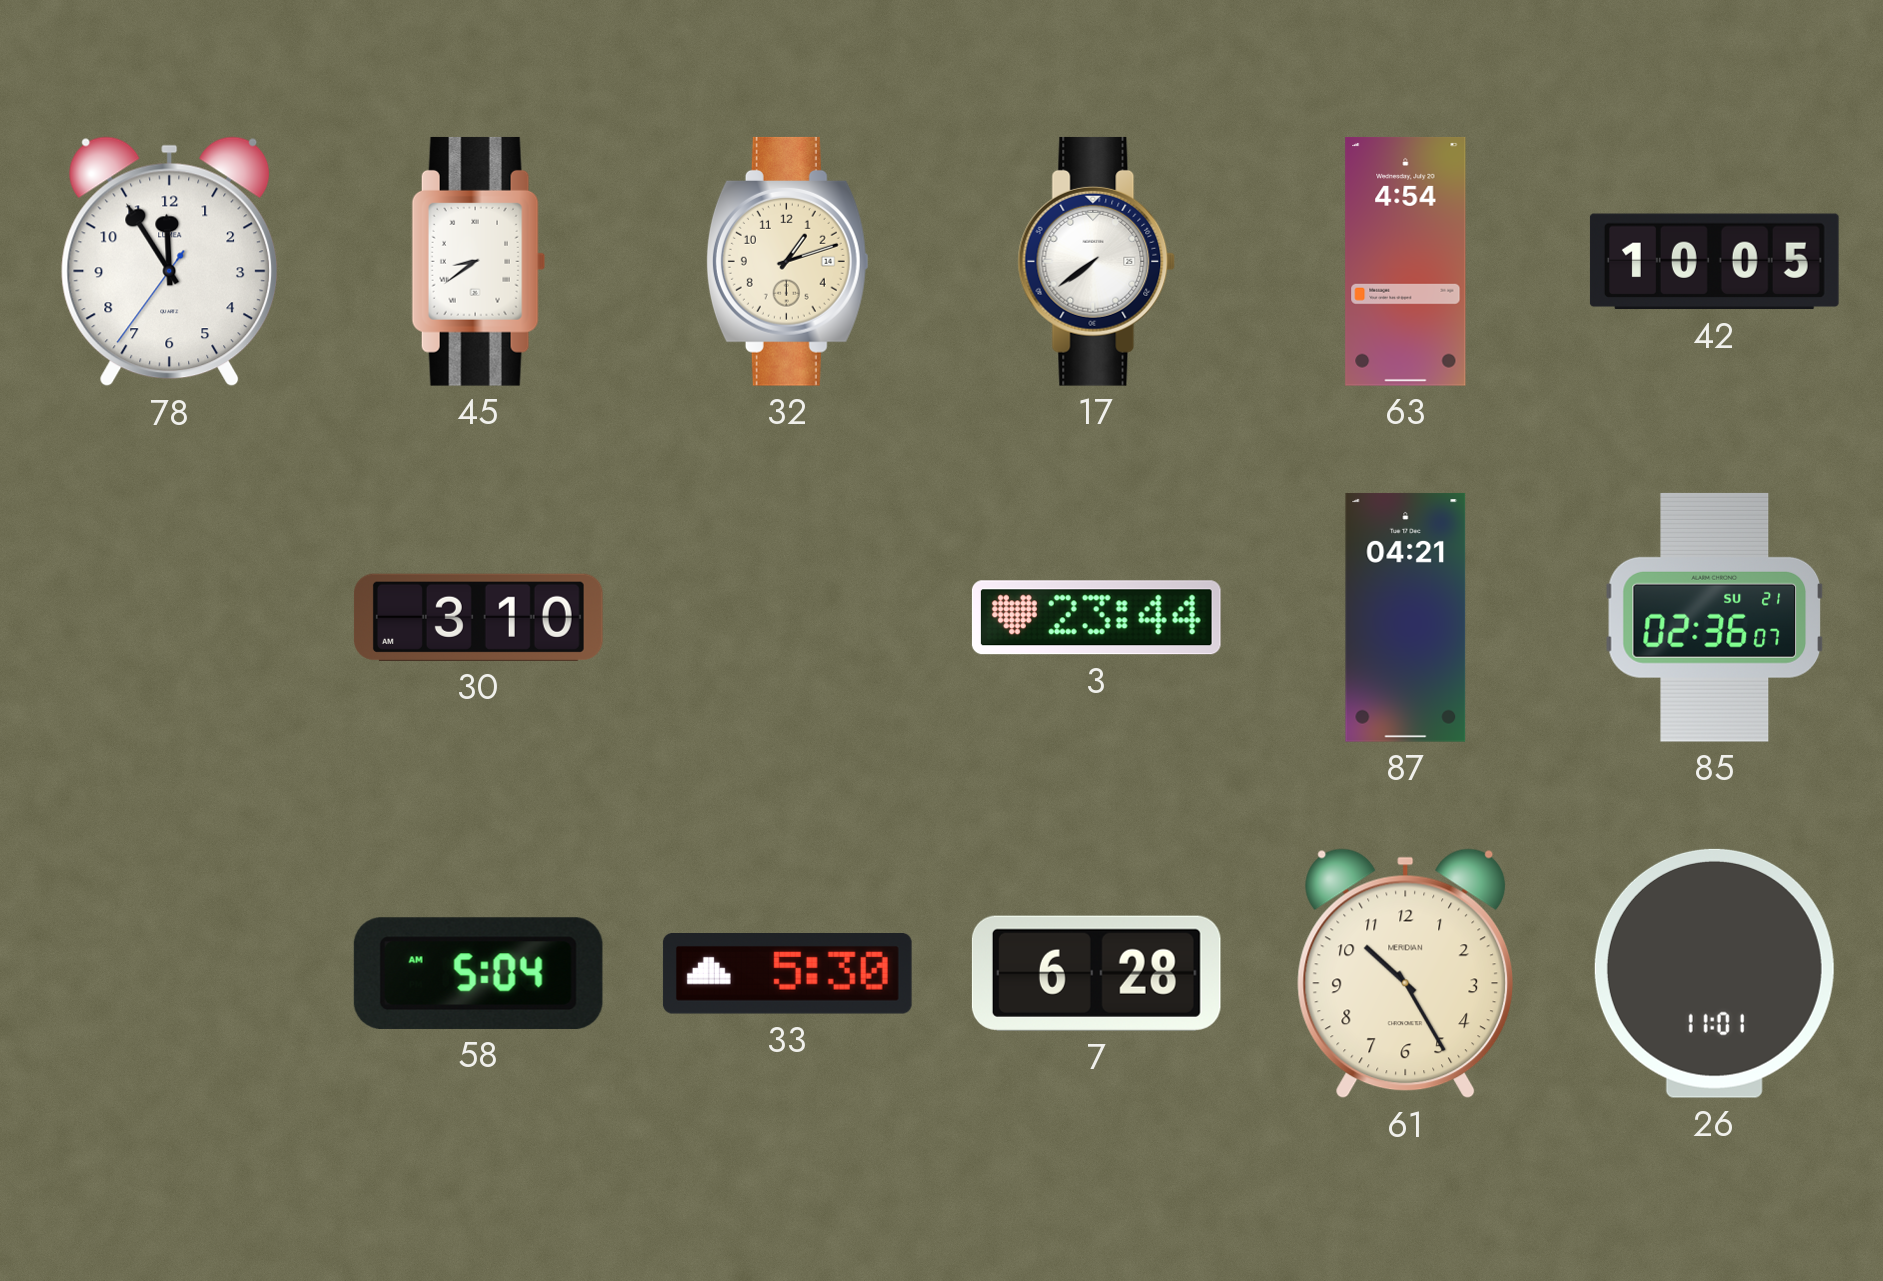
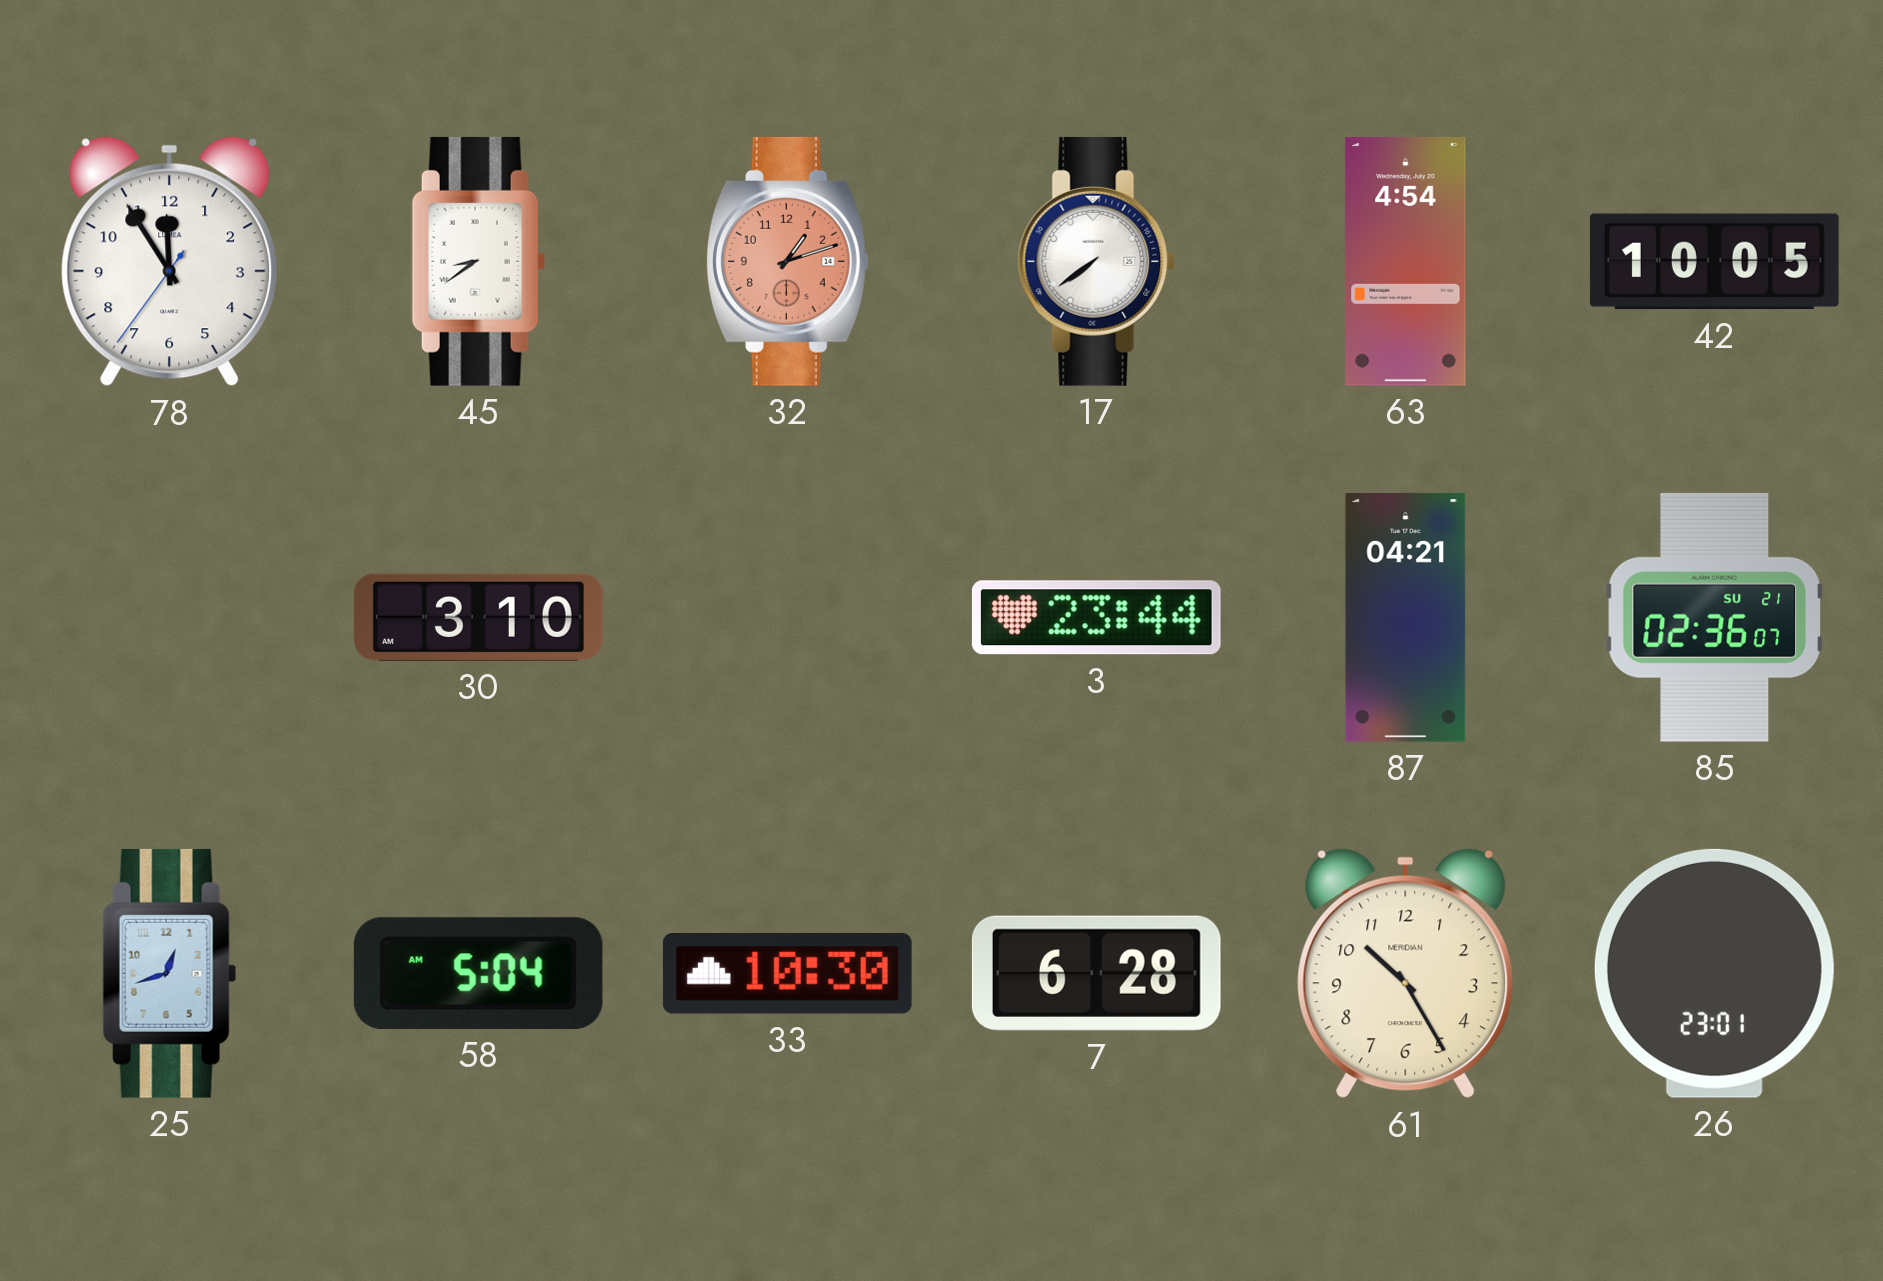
32 dial: cream -> salmon (787, 261)
25: none -> 12:42 (170, 973)
33: 5:30 -> 10:30 (787, 974)
26: 11:01 -> 23:01 (1714, 973)
